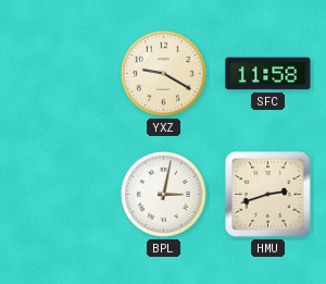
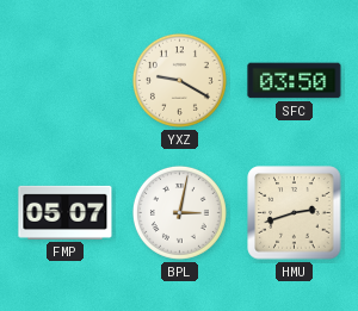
SFC: 11:58 -> 03:50 (295, 81)
FMP: none -> 05:07 (66, 212)
